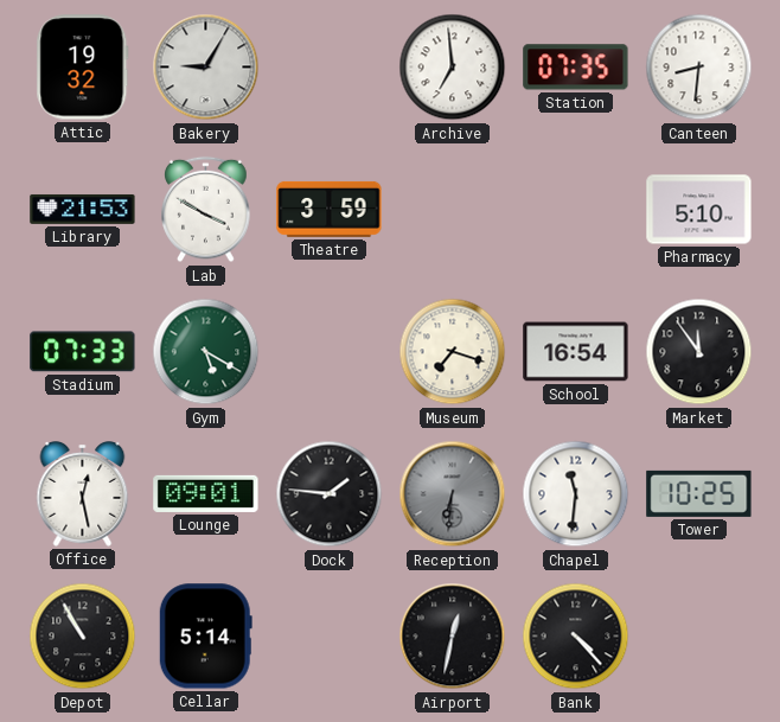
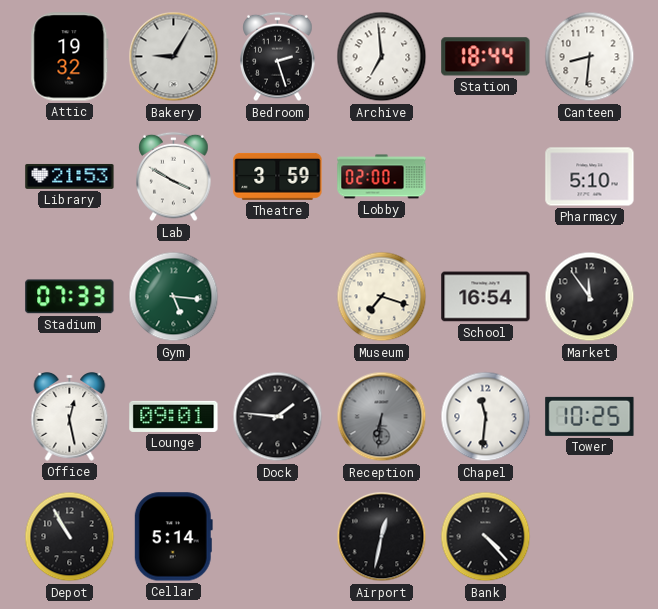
Bedroom: none -> 2:27 (278, 57)
Station: 07:35 -> 18:44 (486, 57)
Lobby: none -> 02:00 (382, 177)
Gym: 5:20 -> 5:16 (174, 297)
